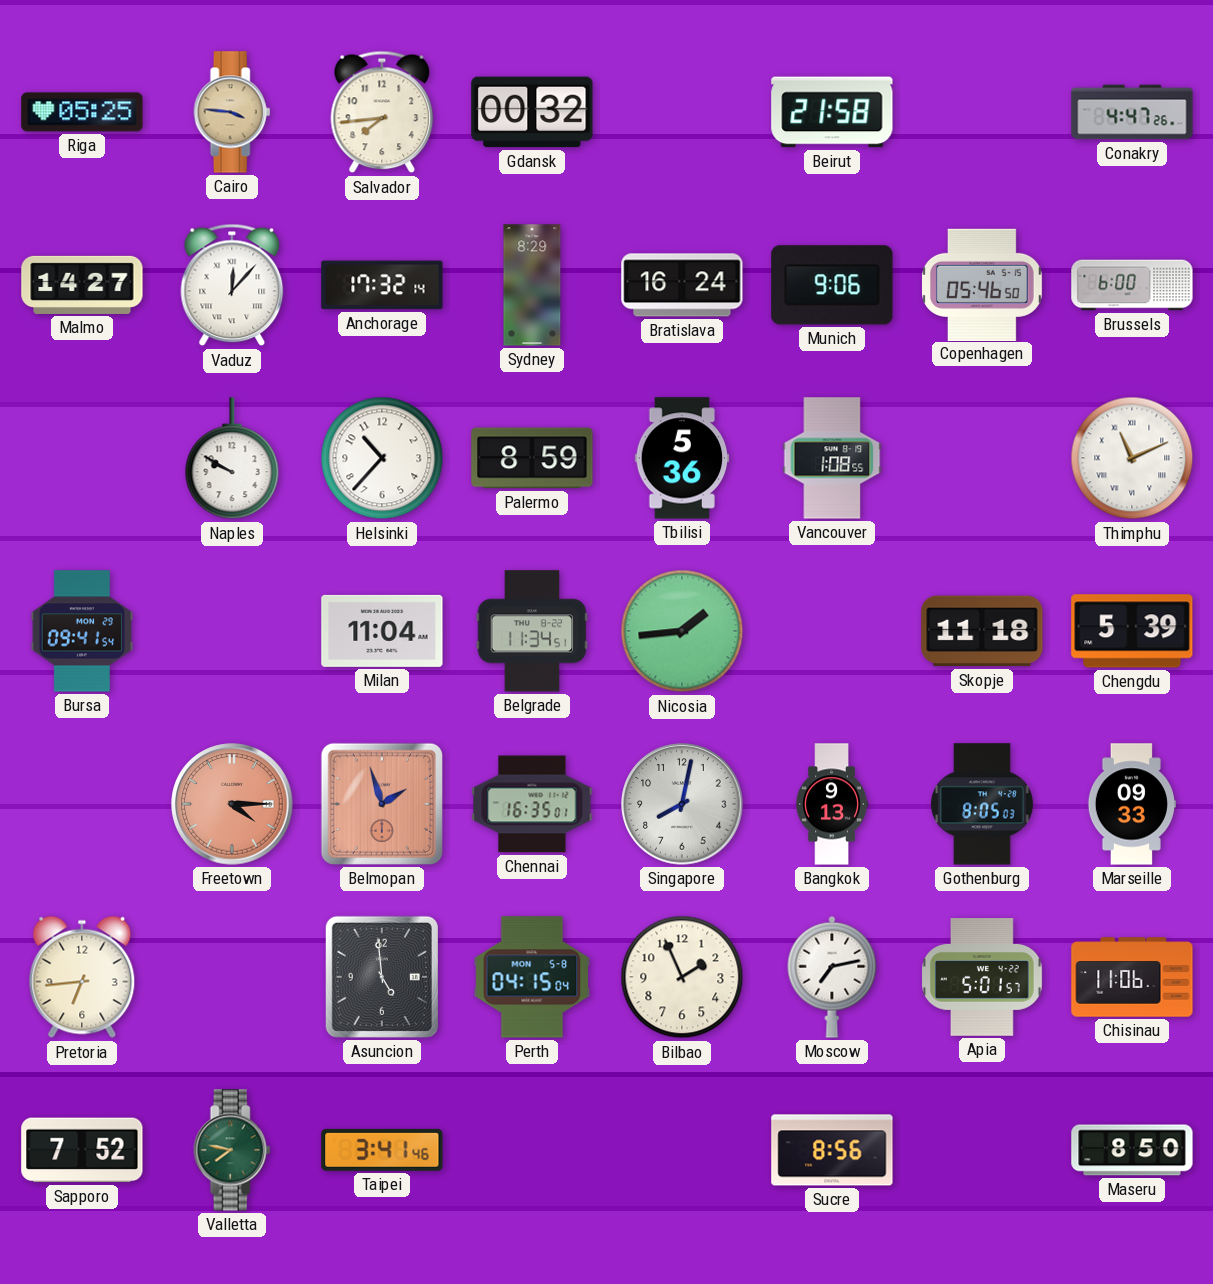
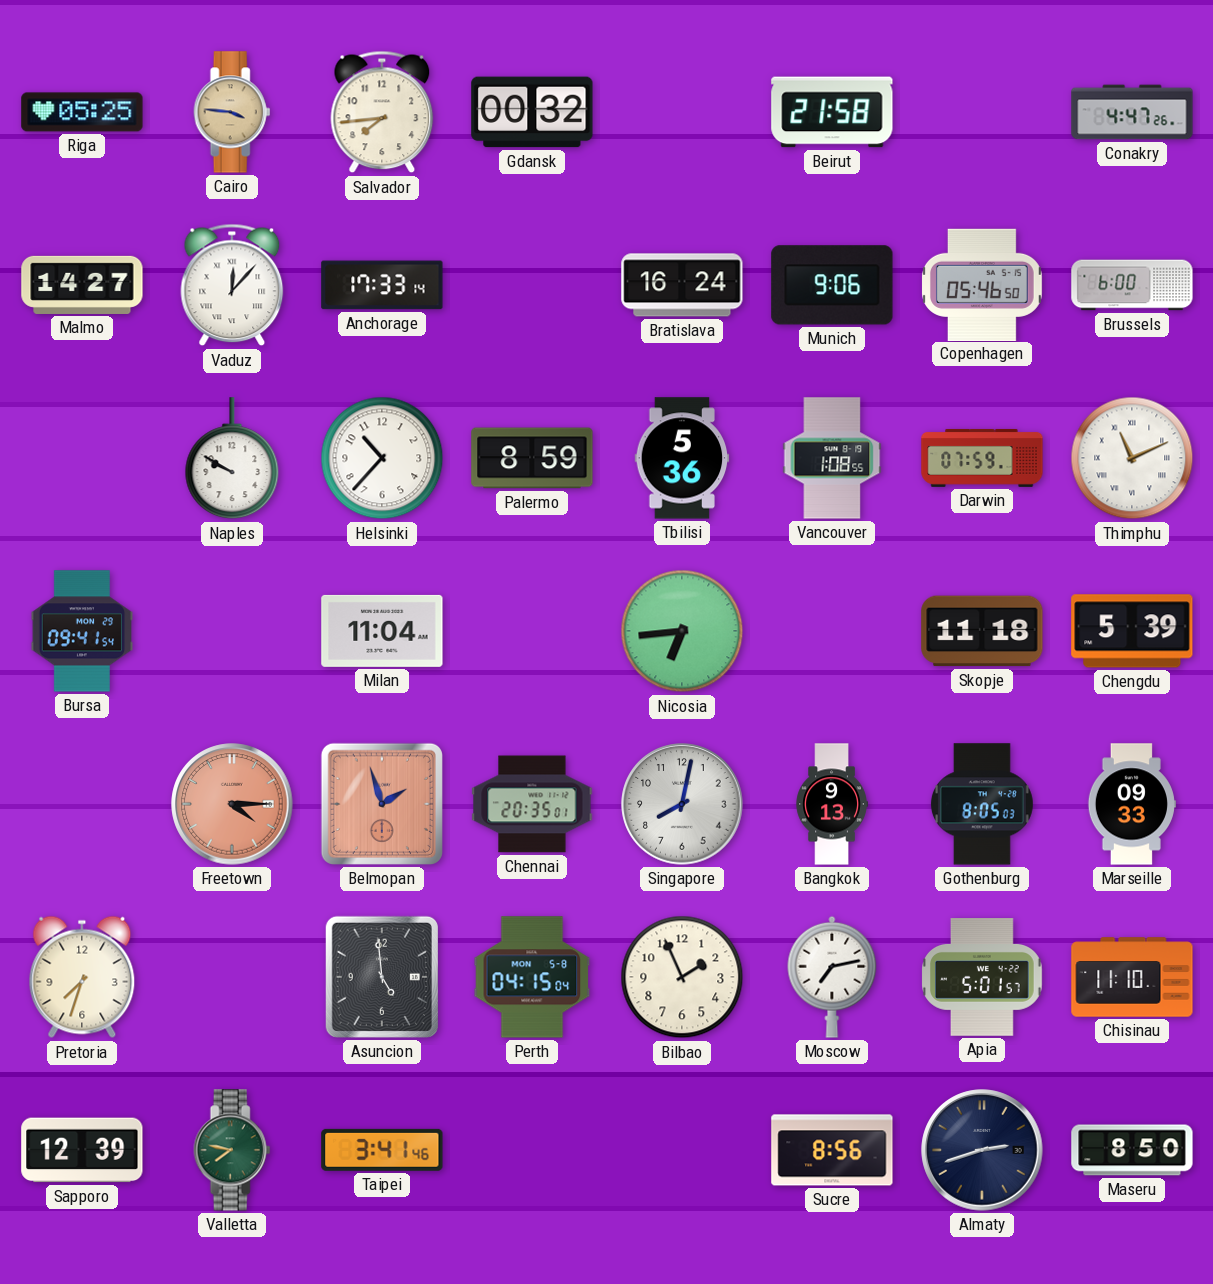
Anchorage: 17:32 -> 17:33 (382, 285)
Sydney: 8:29 -> none (532, 285)
Darwin: none -> 07:59 (982, 458)
Belgrade: 11:34 -> none (532, 631)
Nicosia: 1:44 -> 6:44 (682, 631)
Chennai: 16:35 -> 20:35 (532, 804)
Pretoria: 6:44 -> 7:33 (82, 977)
Chisinau: 11:06 -> 11:10 (1132, 977)
Sapporo: 7:52 -> 12:39 (82, 1150)
Almaty: none -> 2:42 (982, 1150)
